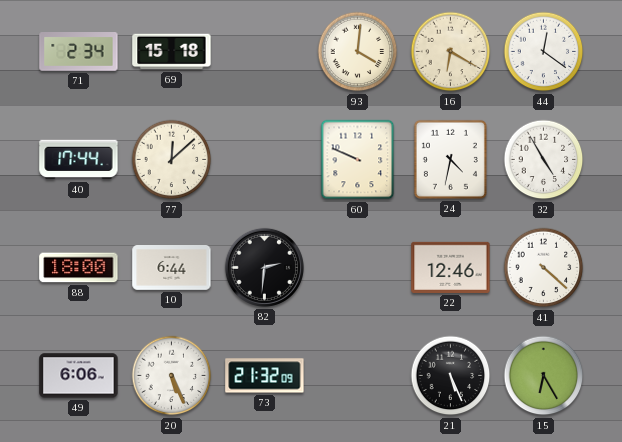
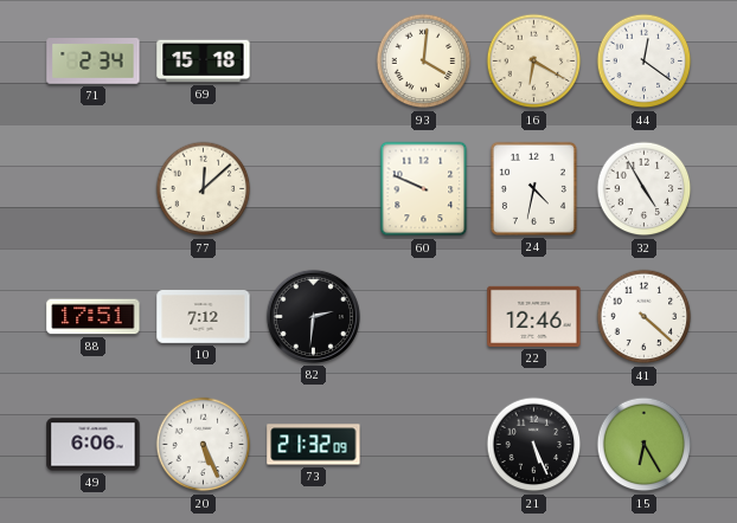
40: 17:44 -> none (79, 160)
88: 18:00 -> 17:51 (94, 317)
10: 6:44 -> 7:12 (204, 317)
